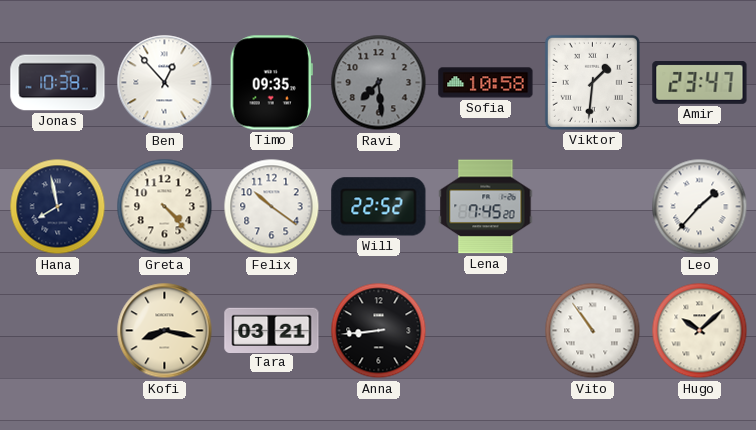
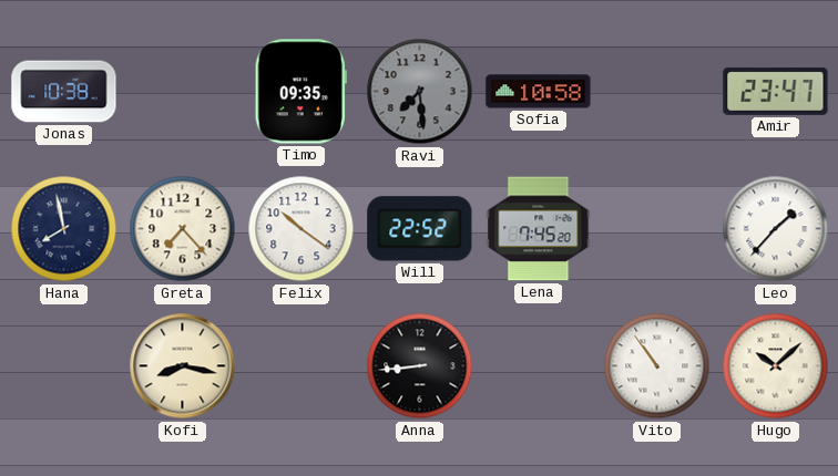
Ben: 12:53 -> none (165, 83)
Viktor: 1:31 -> none (592, 82)
Greta: 4:23 -> 7:23 (183, 229)
Tara: 03:21 -> none (272, 330)
